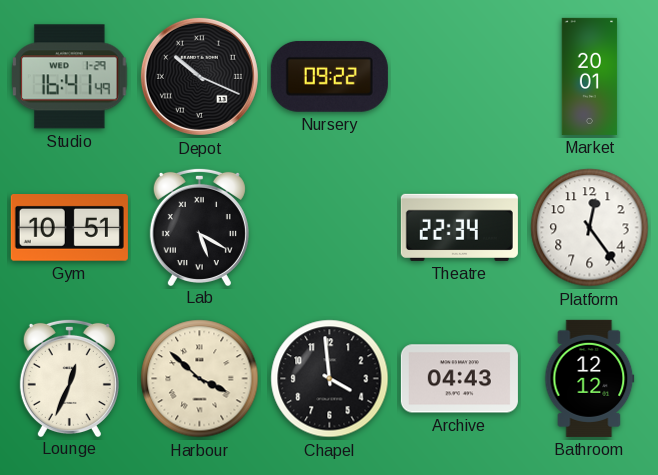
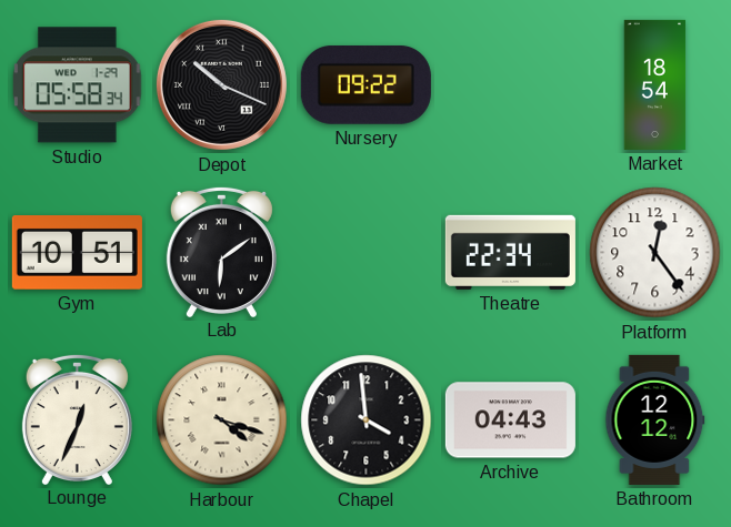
Studio: 16:41 -> 05:58 (78, 85)
Market: 20:01 -> 18:54 (655, 84)
Lab: 5:20 -> 6:09 (221, 251)
Harbour: 3:52 -> 4:18 (222, 420)
